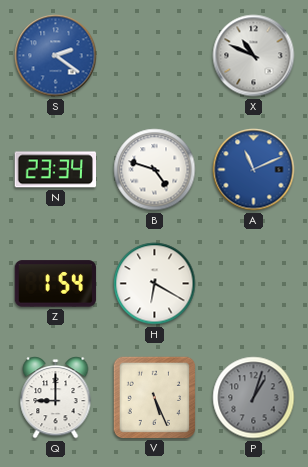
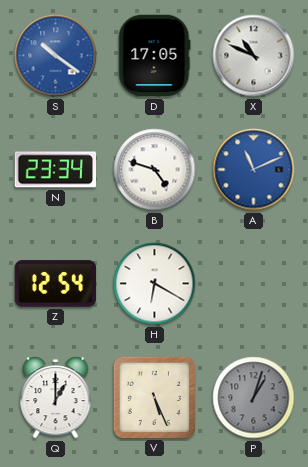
S: 2:21 -> 10:21 (56, 56)
D: none -> 17:05 (155, 56)
Z: 1:54 -> 12:54 (56, 284)
Q: 9:00 -> 1:00 (56, 398)
